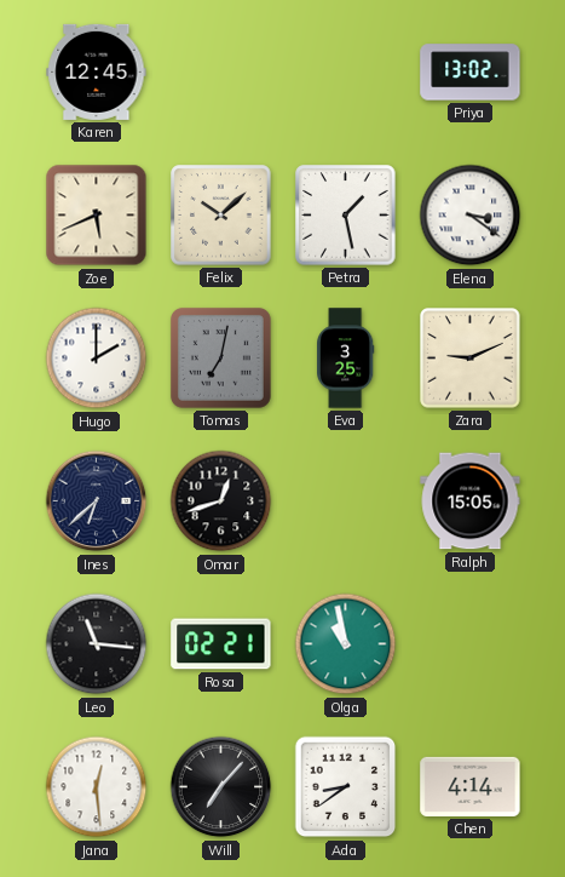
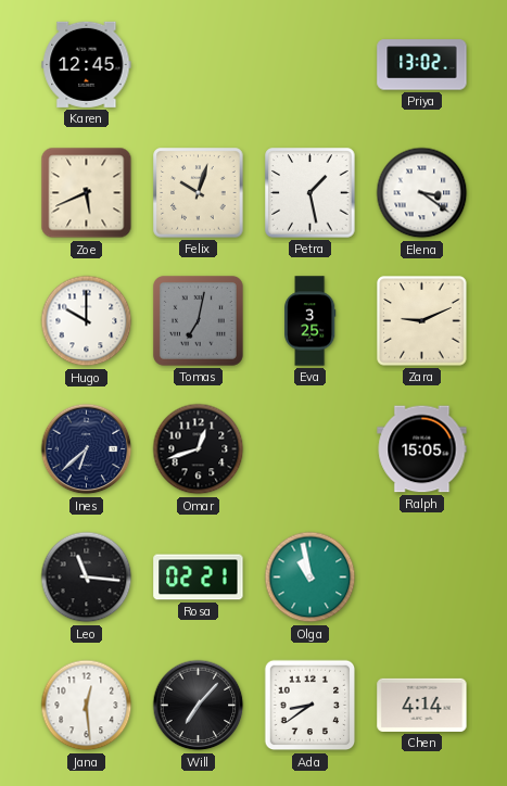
Felix: 10:08 -> 10:03 (199, 193)
Hugo: 2:00 -> 10:00 (87, 321)
